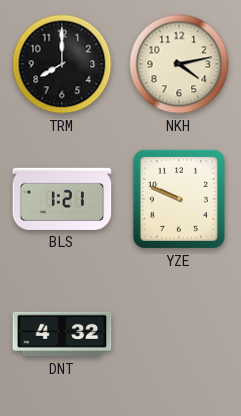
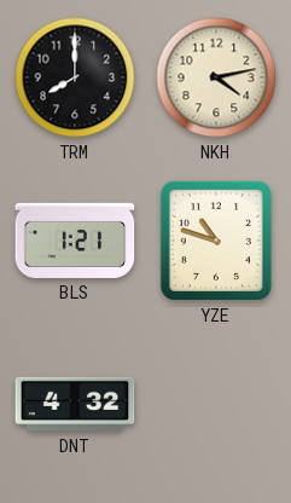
YZE: 9:49 -> 10:48 (216, 241)
